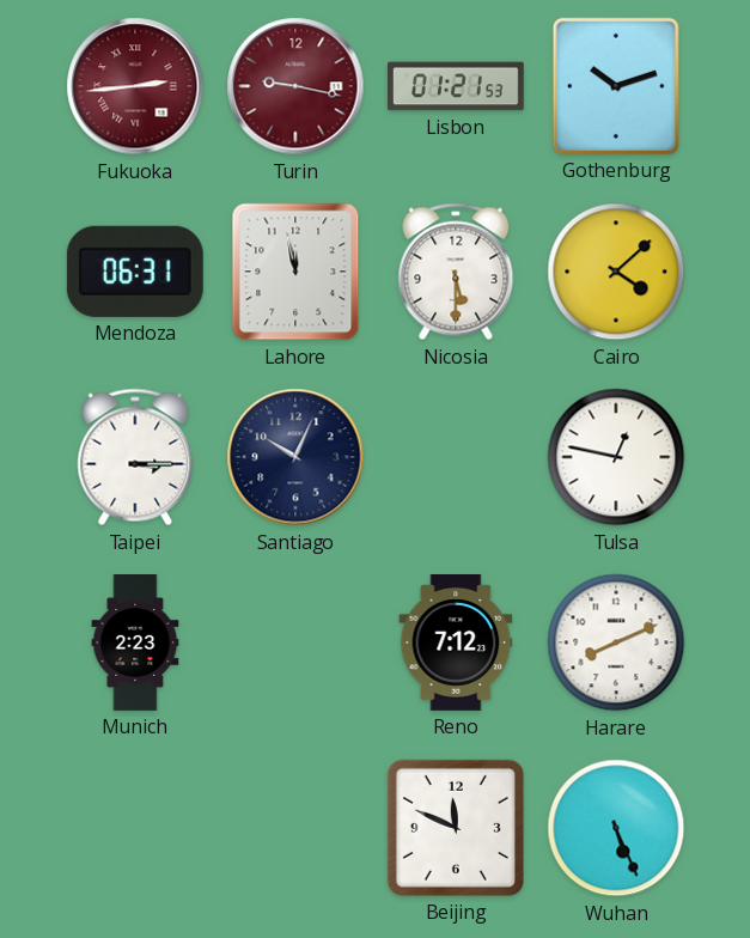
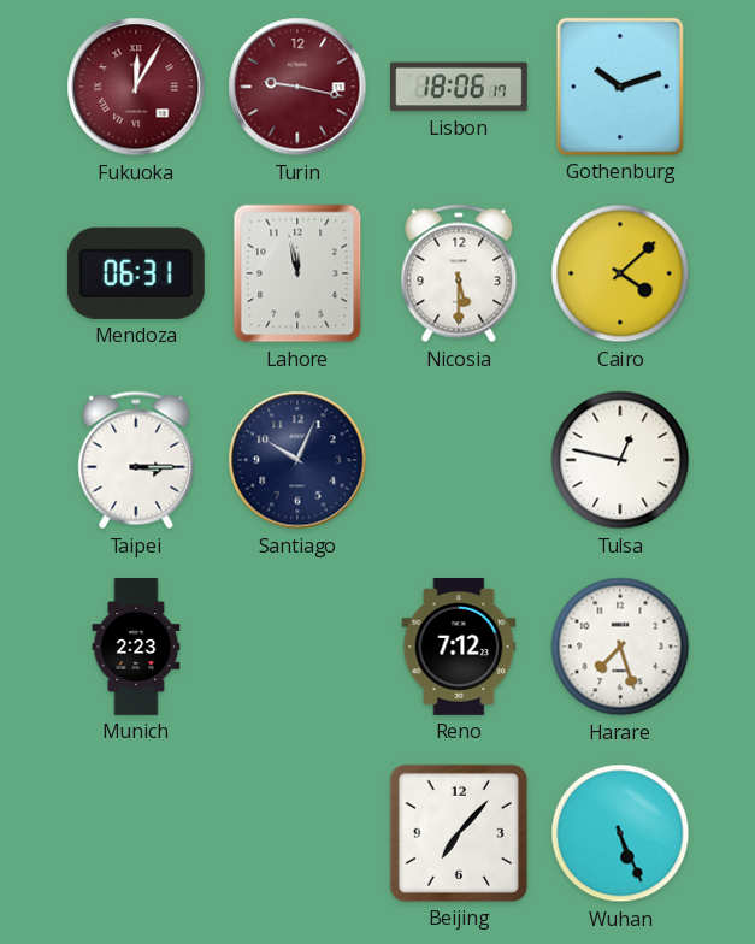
Fukuoka: 2:44 -> 12:05 (136, 87)
Lisbon: 01:21 -> 18:06 (460, 87)
Harare: 8:11 -> 7:27 (620, 647)
Beijing: 11:49 -> 7:07 (459, 833)
